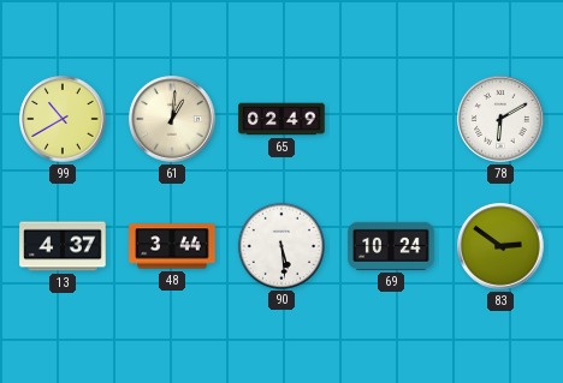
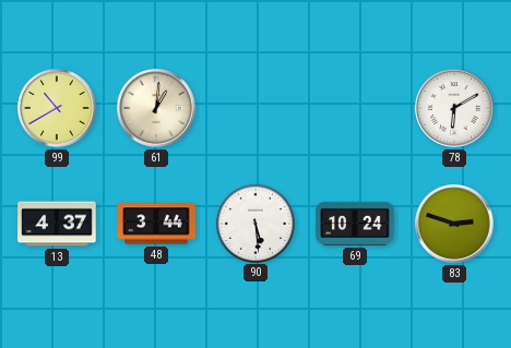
65: 02:49 -> none (281, 119)
83: 2:51 -> 2:48 (454, 224)
